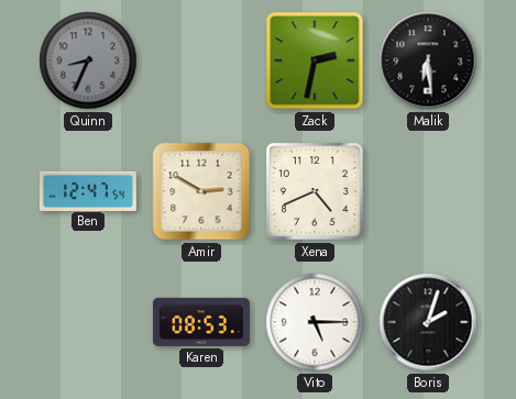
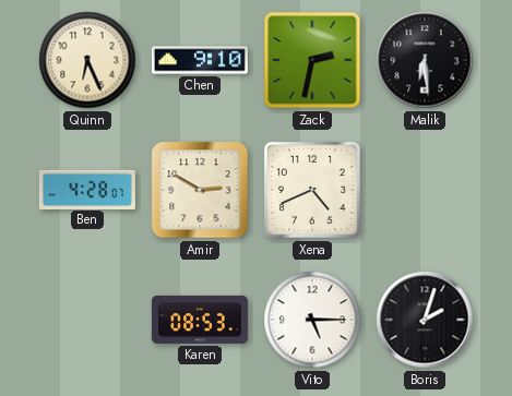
Quinn: 8:34 -> 6:26 (87, 60)
Quinn dial: grey -> cream (87, 60)
Chen: none -> 9:10 (200, 60)
Ben: 12:47 -> 4:28 (87, 189)
